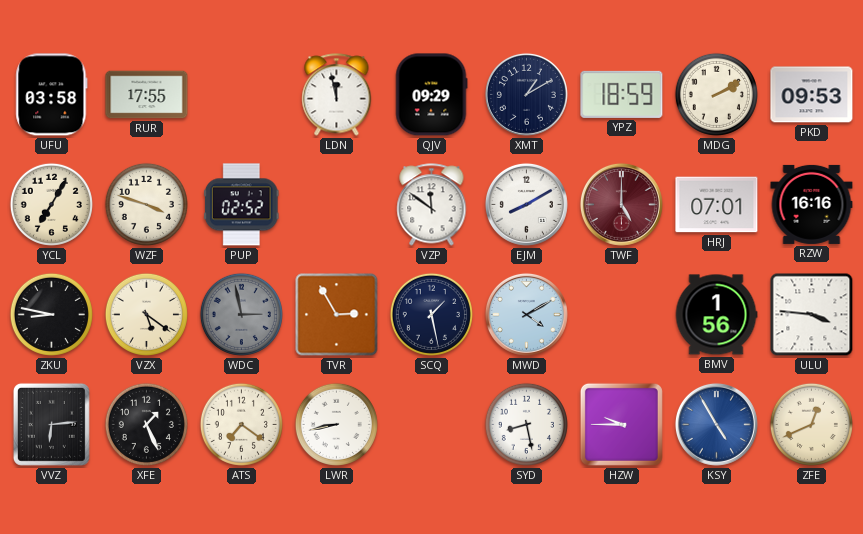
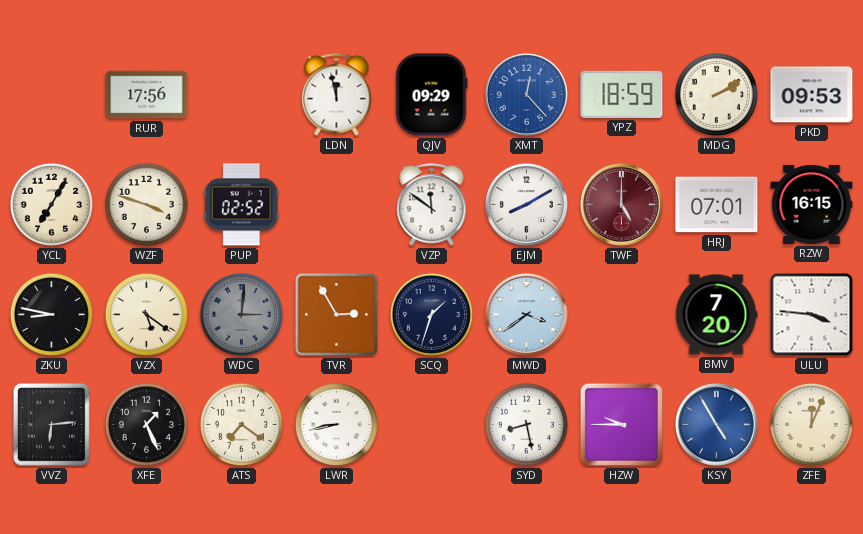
UFU: 03:58 -> none (52, 95)
RUR: 17:55 -> 17:56 (147, 95)
XMT: 1:10 -> 12:23 (526, 94)
XMT dial: navy -> blue (526, 94)
RZW: 16:16 -> 16:15 (812, 204)
WDC: 2:58 -> 3:01 (241, 314)
SCQ: 1:28 -> 1:33 (431, 314)
MWD: 4:10 -> 3:39 (526, 314)
BMV: 1:56 -> 7:20 (716, 315)
ZFE: 12:41 -> 12:04 (811, 424)
